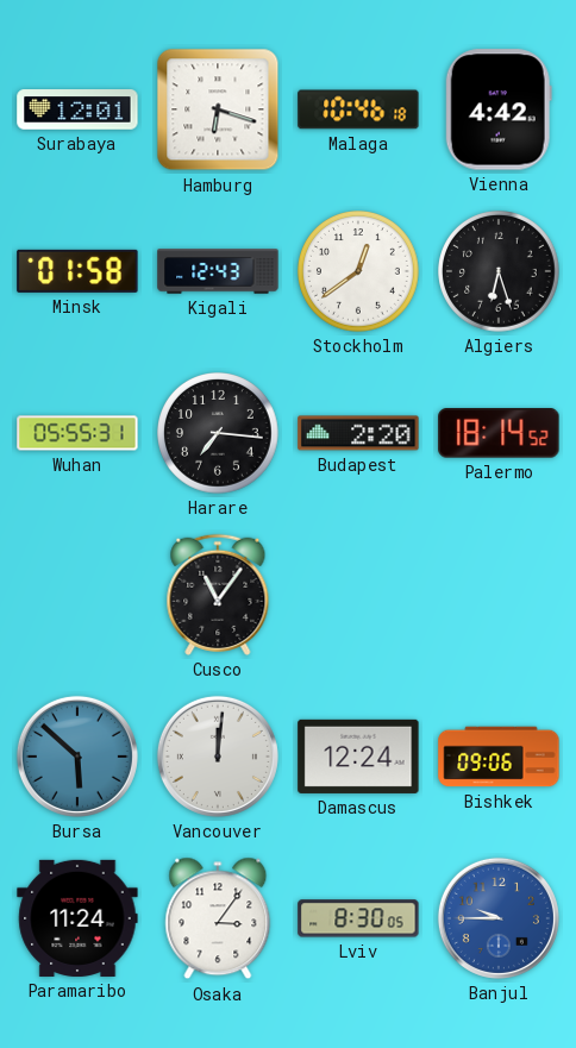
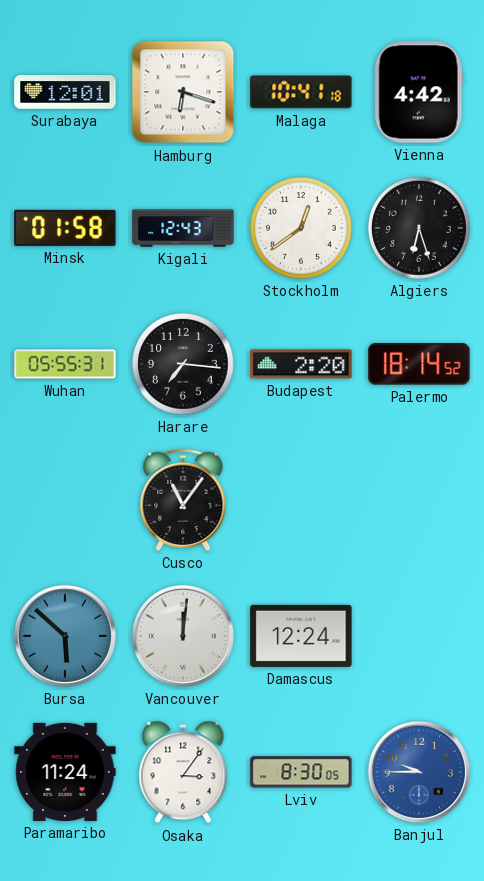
Malaga: 10:46 -> 10:41 (301, 92)
Bishkek: 09:06 -> none (499, 757)
